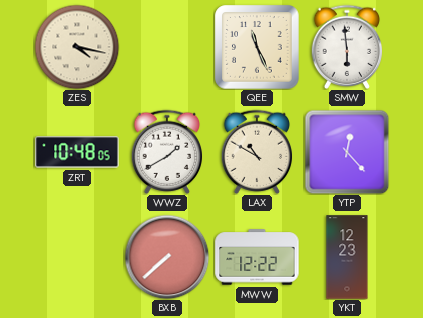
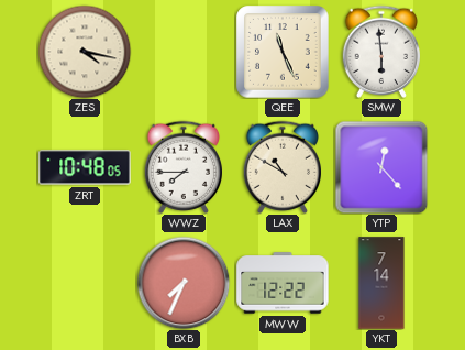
WWZ: 1:40 -> 7:45 (182, 167)
BXB: 7:38 -> 7:34 (184, 283)
YKT: 12:23 -> 7:14 (381, 283)
